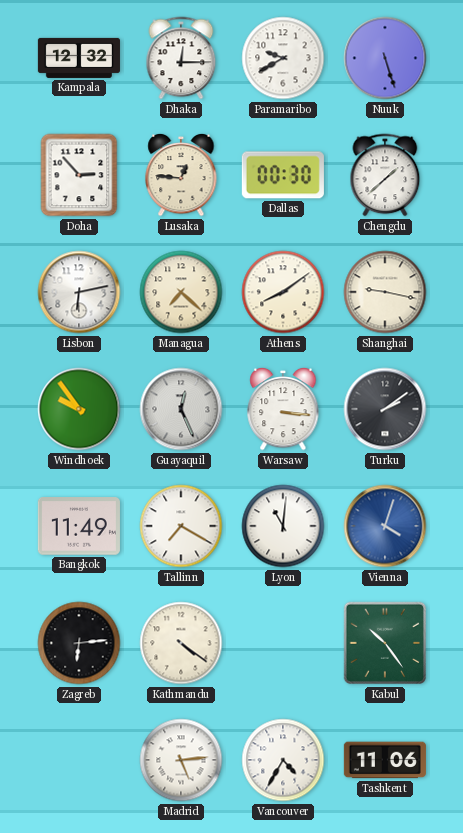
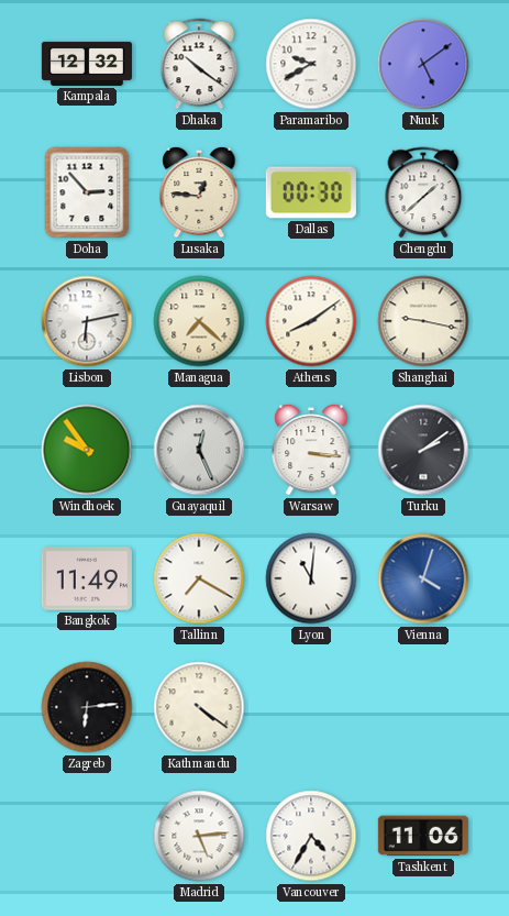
Dhaka: 12:15 -> 10:21 (199, 64)
Nuuk: 5:27 -> 5:09 (423, 64)
Kabul: 10:24 -> none (385, 643)
